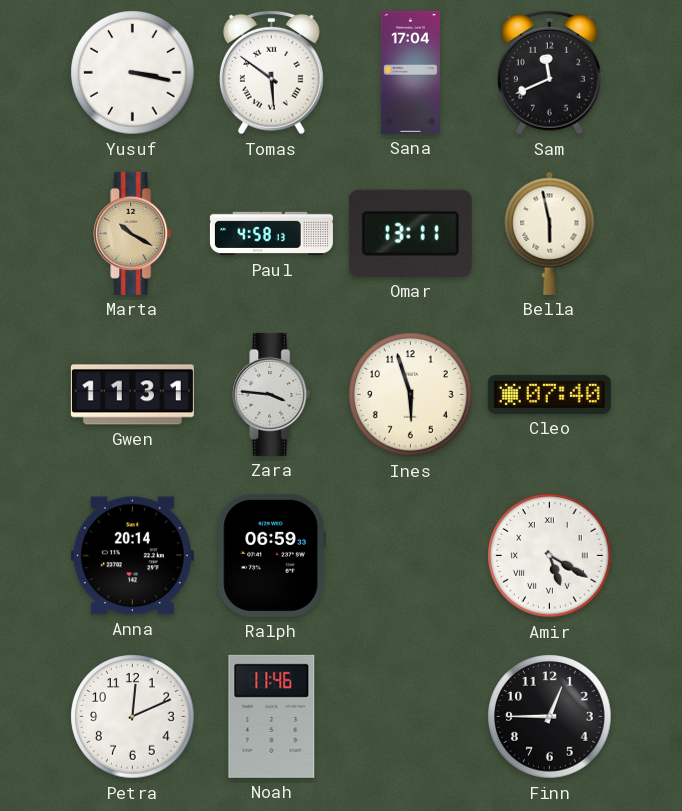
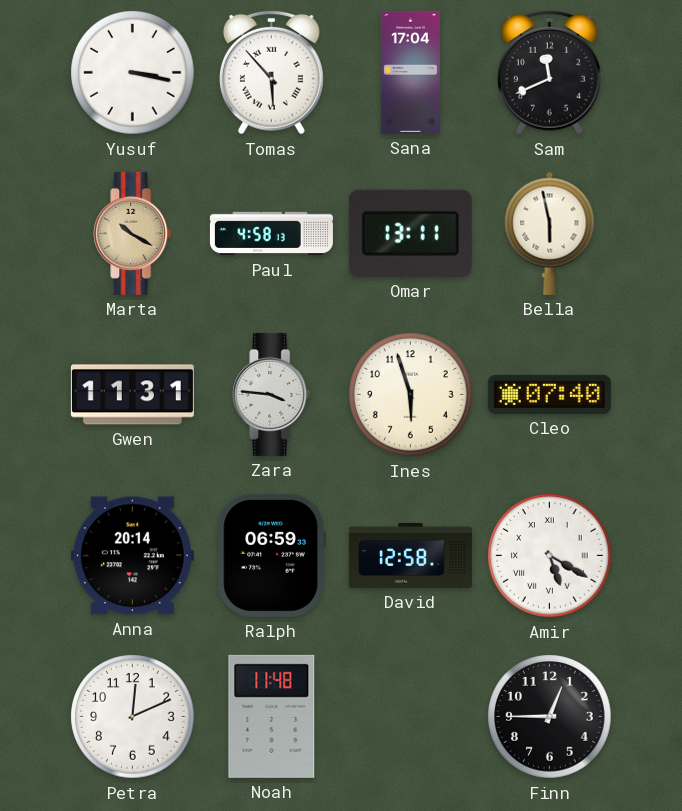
Tomas: 5:51 -> 5:53 (271, 72)
David: none -> 12:58 (410, 555)
Noah: 11:46 -> 11:48 (272, 716)
